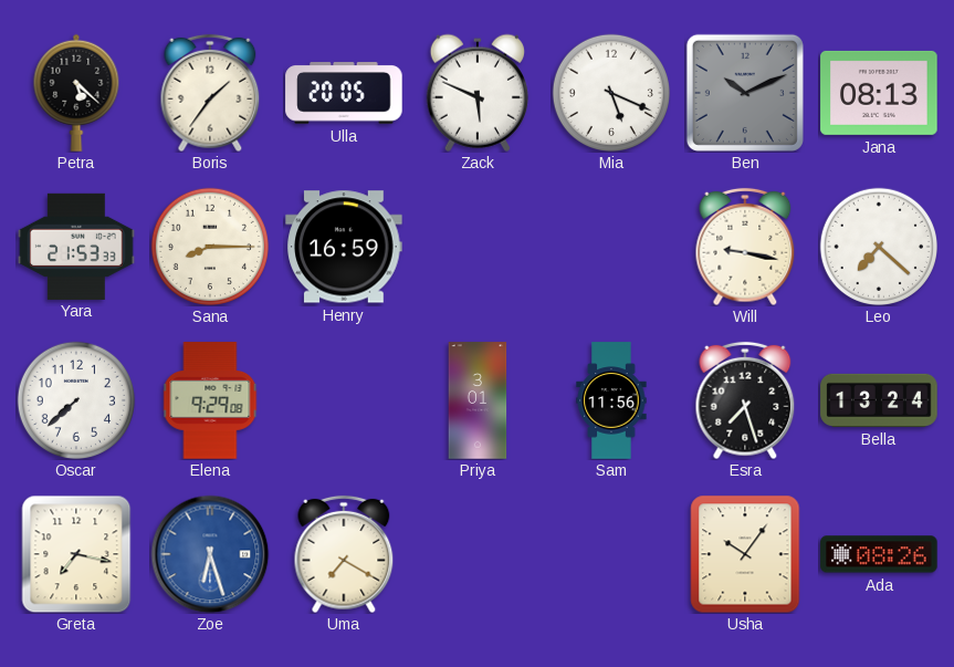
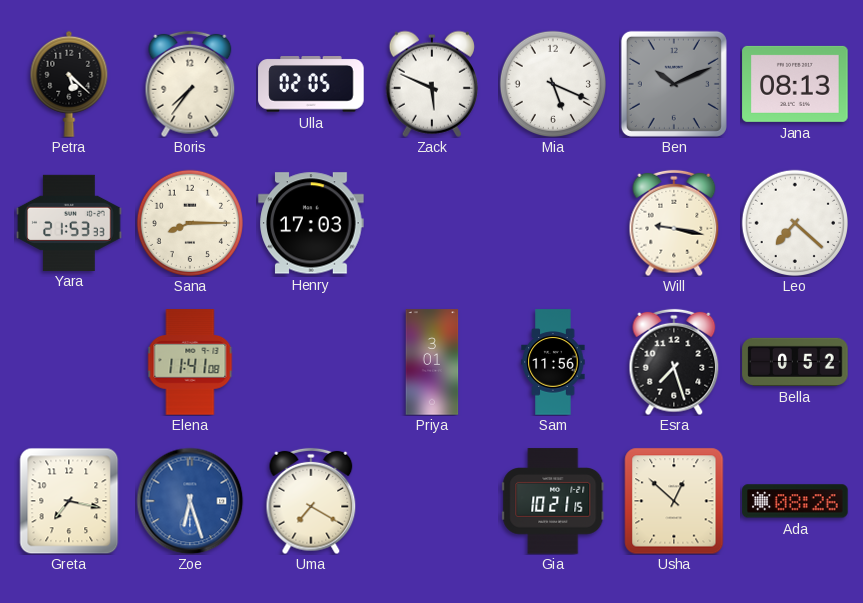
Boris: 1:36 -> 7:36 (190, 84)
Ulla: 20:05 -> 02:05 (311, 84)
Henry: 16:59 -> 17:03 (311, 223)
Oscar: 7:38 -> none (75, 399)
Elena: 9:29 -> 11:41 (190, 362)
Bella: 13:24 -> 0:52 (795, 362)
Gia: none -> 10:21 (553, 501)
Usha: 10:06 -> 12:52 (674, 501)
